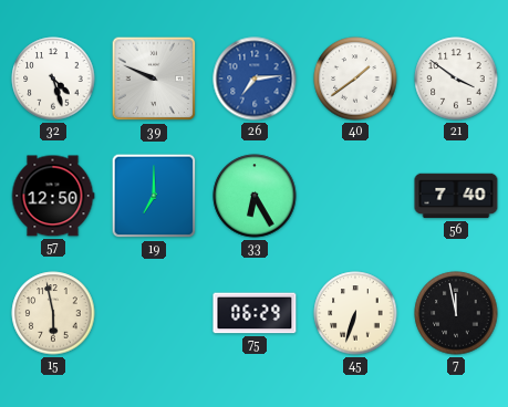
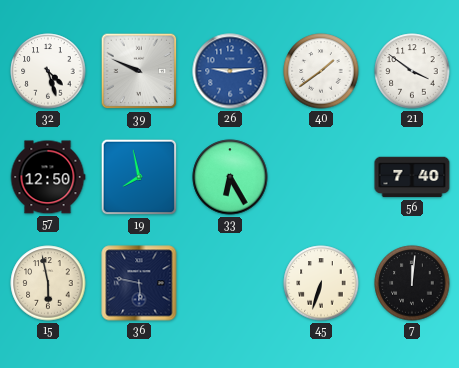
26: 7:14 -> 9:14 (230, 71)
19: 7:00 -> 7:58 (139, 177)
36: none -> 5:47 (139, 283)
75: 06:29 -> none (255, 313)
7: 11:58 -> 12:01 (412, 283)
